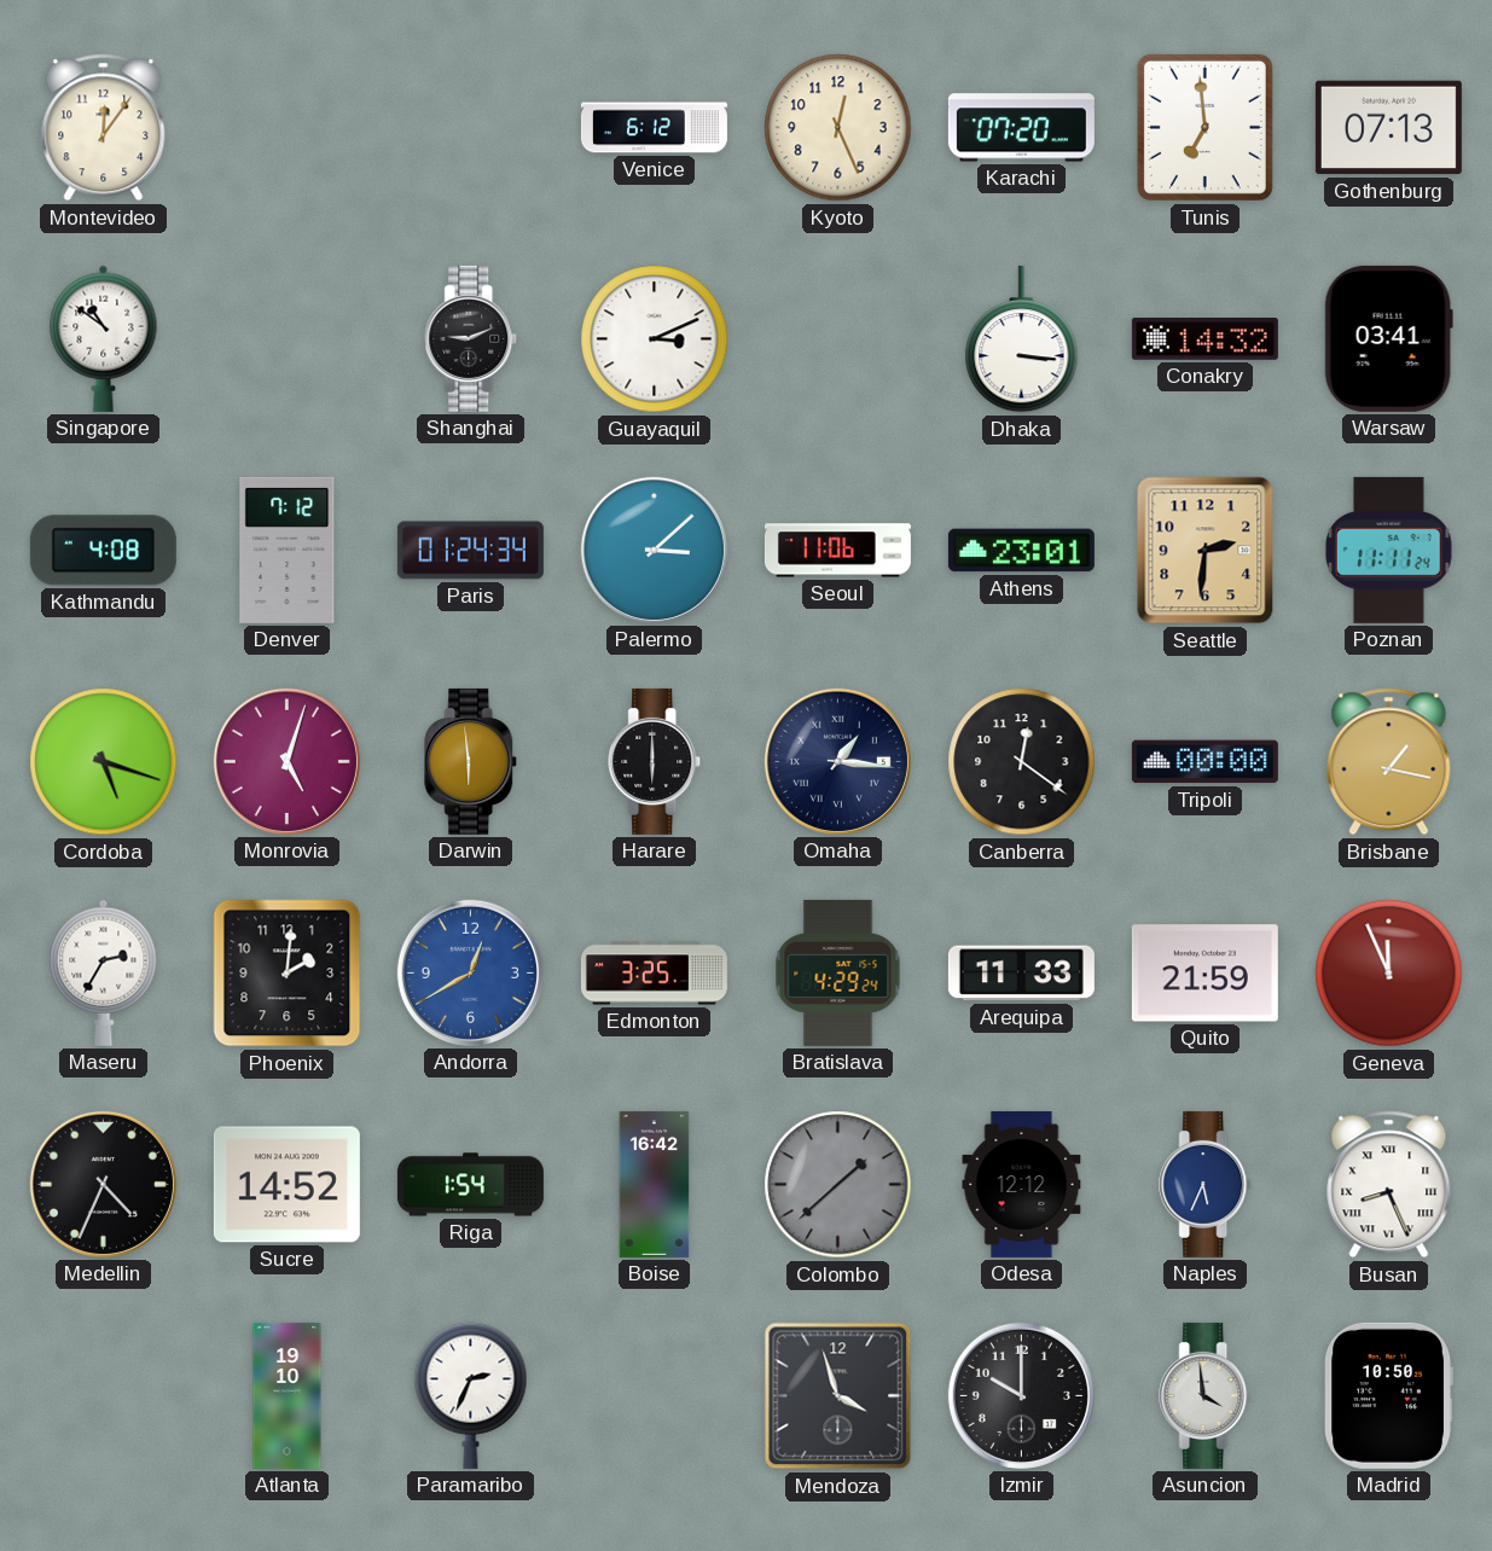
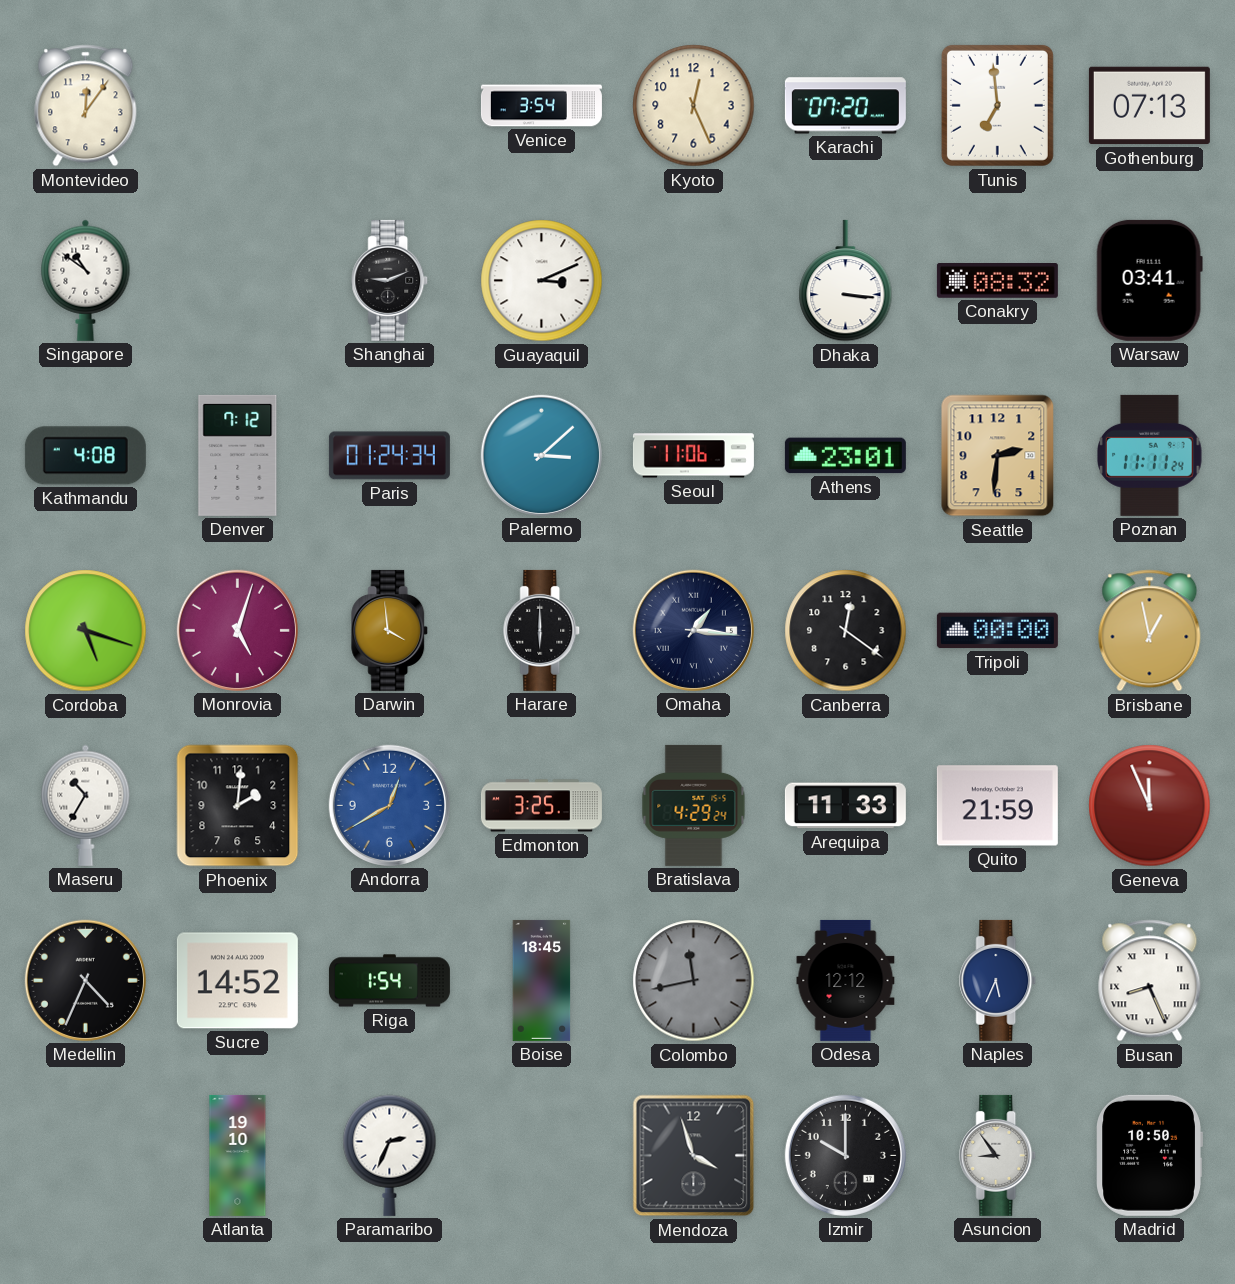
Venice: 6:12 -> 3:54 (541, 106)
Conakry: 14:32 -> 08:32 (997, 281)
Darwin: 5:59 -> 3:59 (390, 630)
Brisbane: 1:17 -> 12:58 (1150, 631)
Maseru: 2:35 -> 10:35 (86, 805)
Boise: 16:42 -> 18:45 (542, 980)
Colombo: 1:38 -> 11:43 (694, 981)
Asuncion: 3:59 -> 8:54 (998, 1155)
